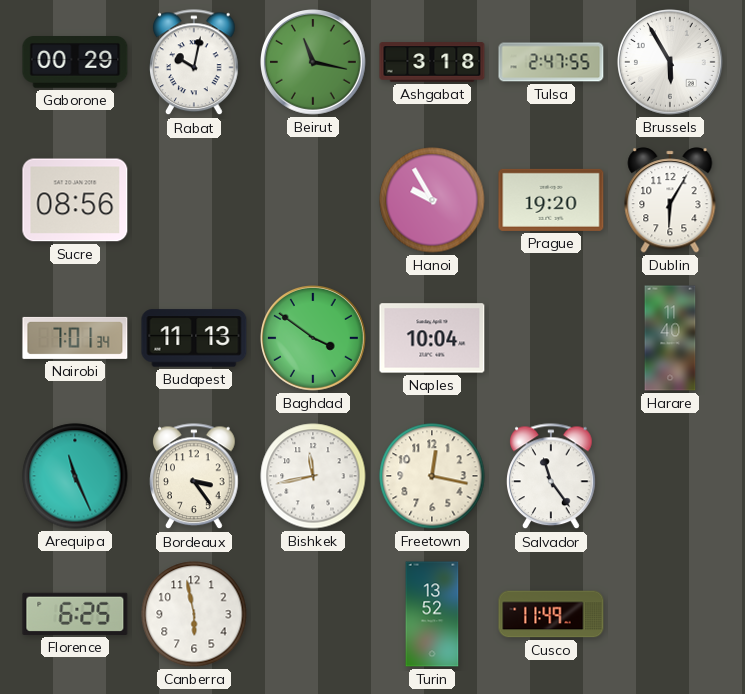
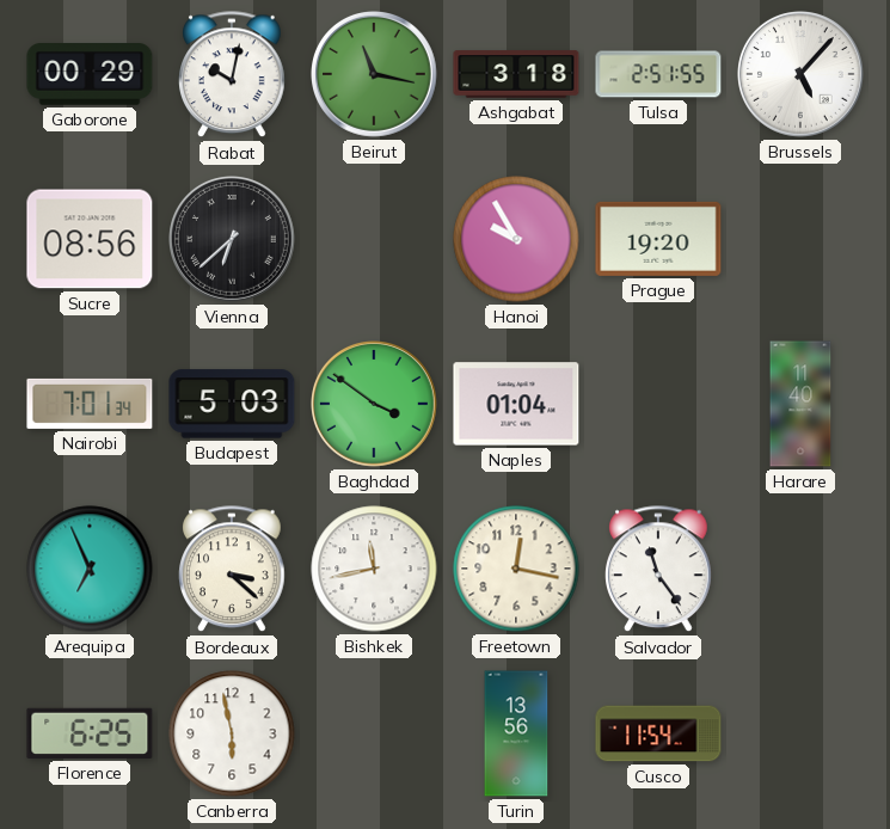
Tulsa: 2:47 -> 2:51 (658, 74)
Brussels: 5:55 -> 5:07 (802, 75)
Vienna: none -> 6:38 (233, 240)
Dublin: 6:05 -> none (670, 200)
Budapest: 11:13 -> 5:03 (232, 404)
Naples: 10:04 -> 01:04 (516, 404)
Arequipa: 11:26 -> 6:56 (90, 569)
Bordeaux: 3:24 -> 3:22 (233, 570)
Turin: 13:52 -> 13:56 (516, 733)
Cusco: 11:49 -> 11:54 (658, 733)
